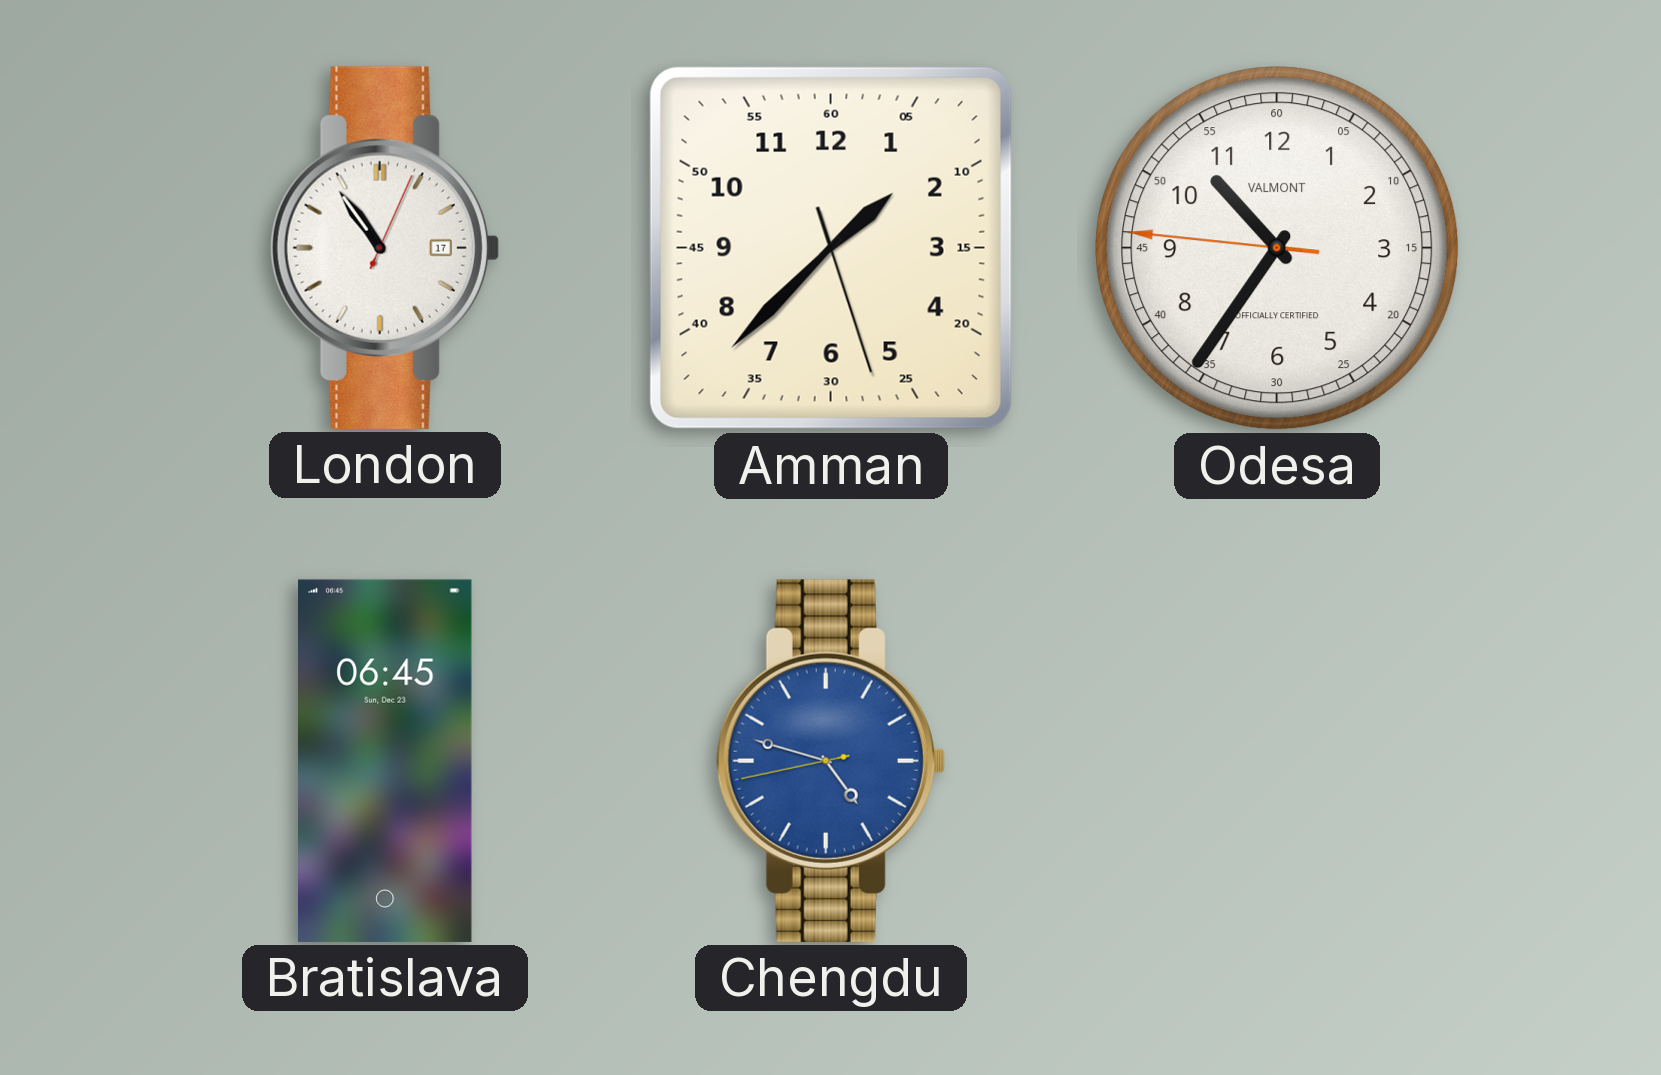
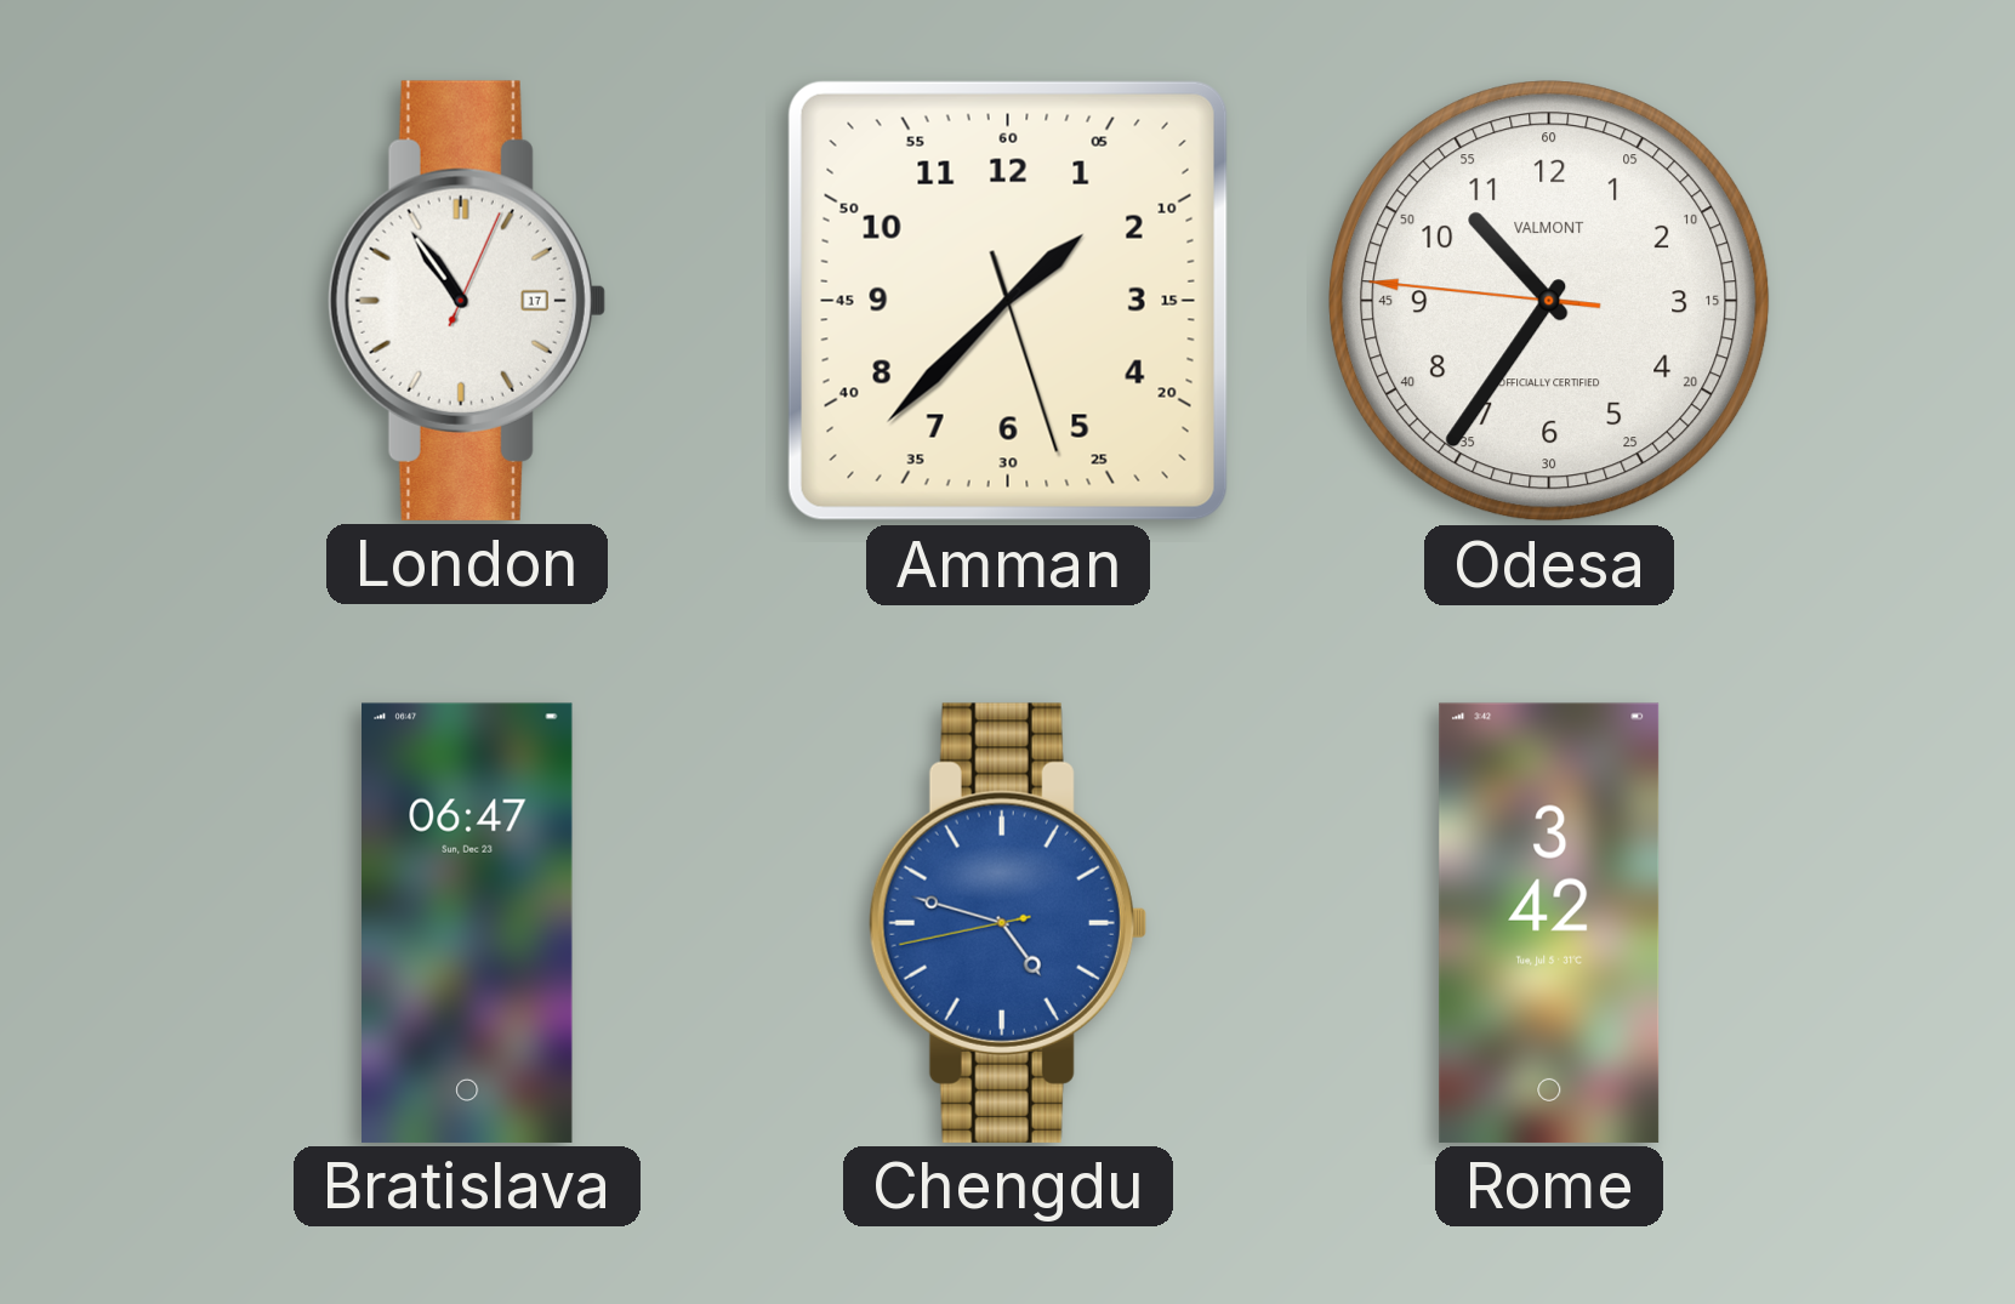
Bratislava: 06:45 -> 06:47 (468, 923)
Rome: none -> 3:42 (1549, 923)
